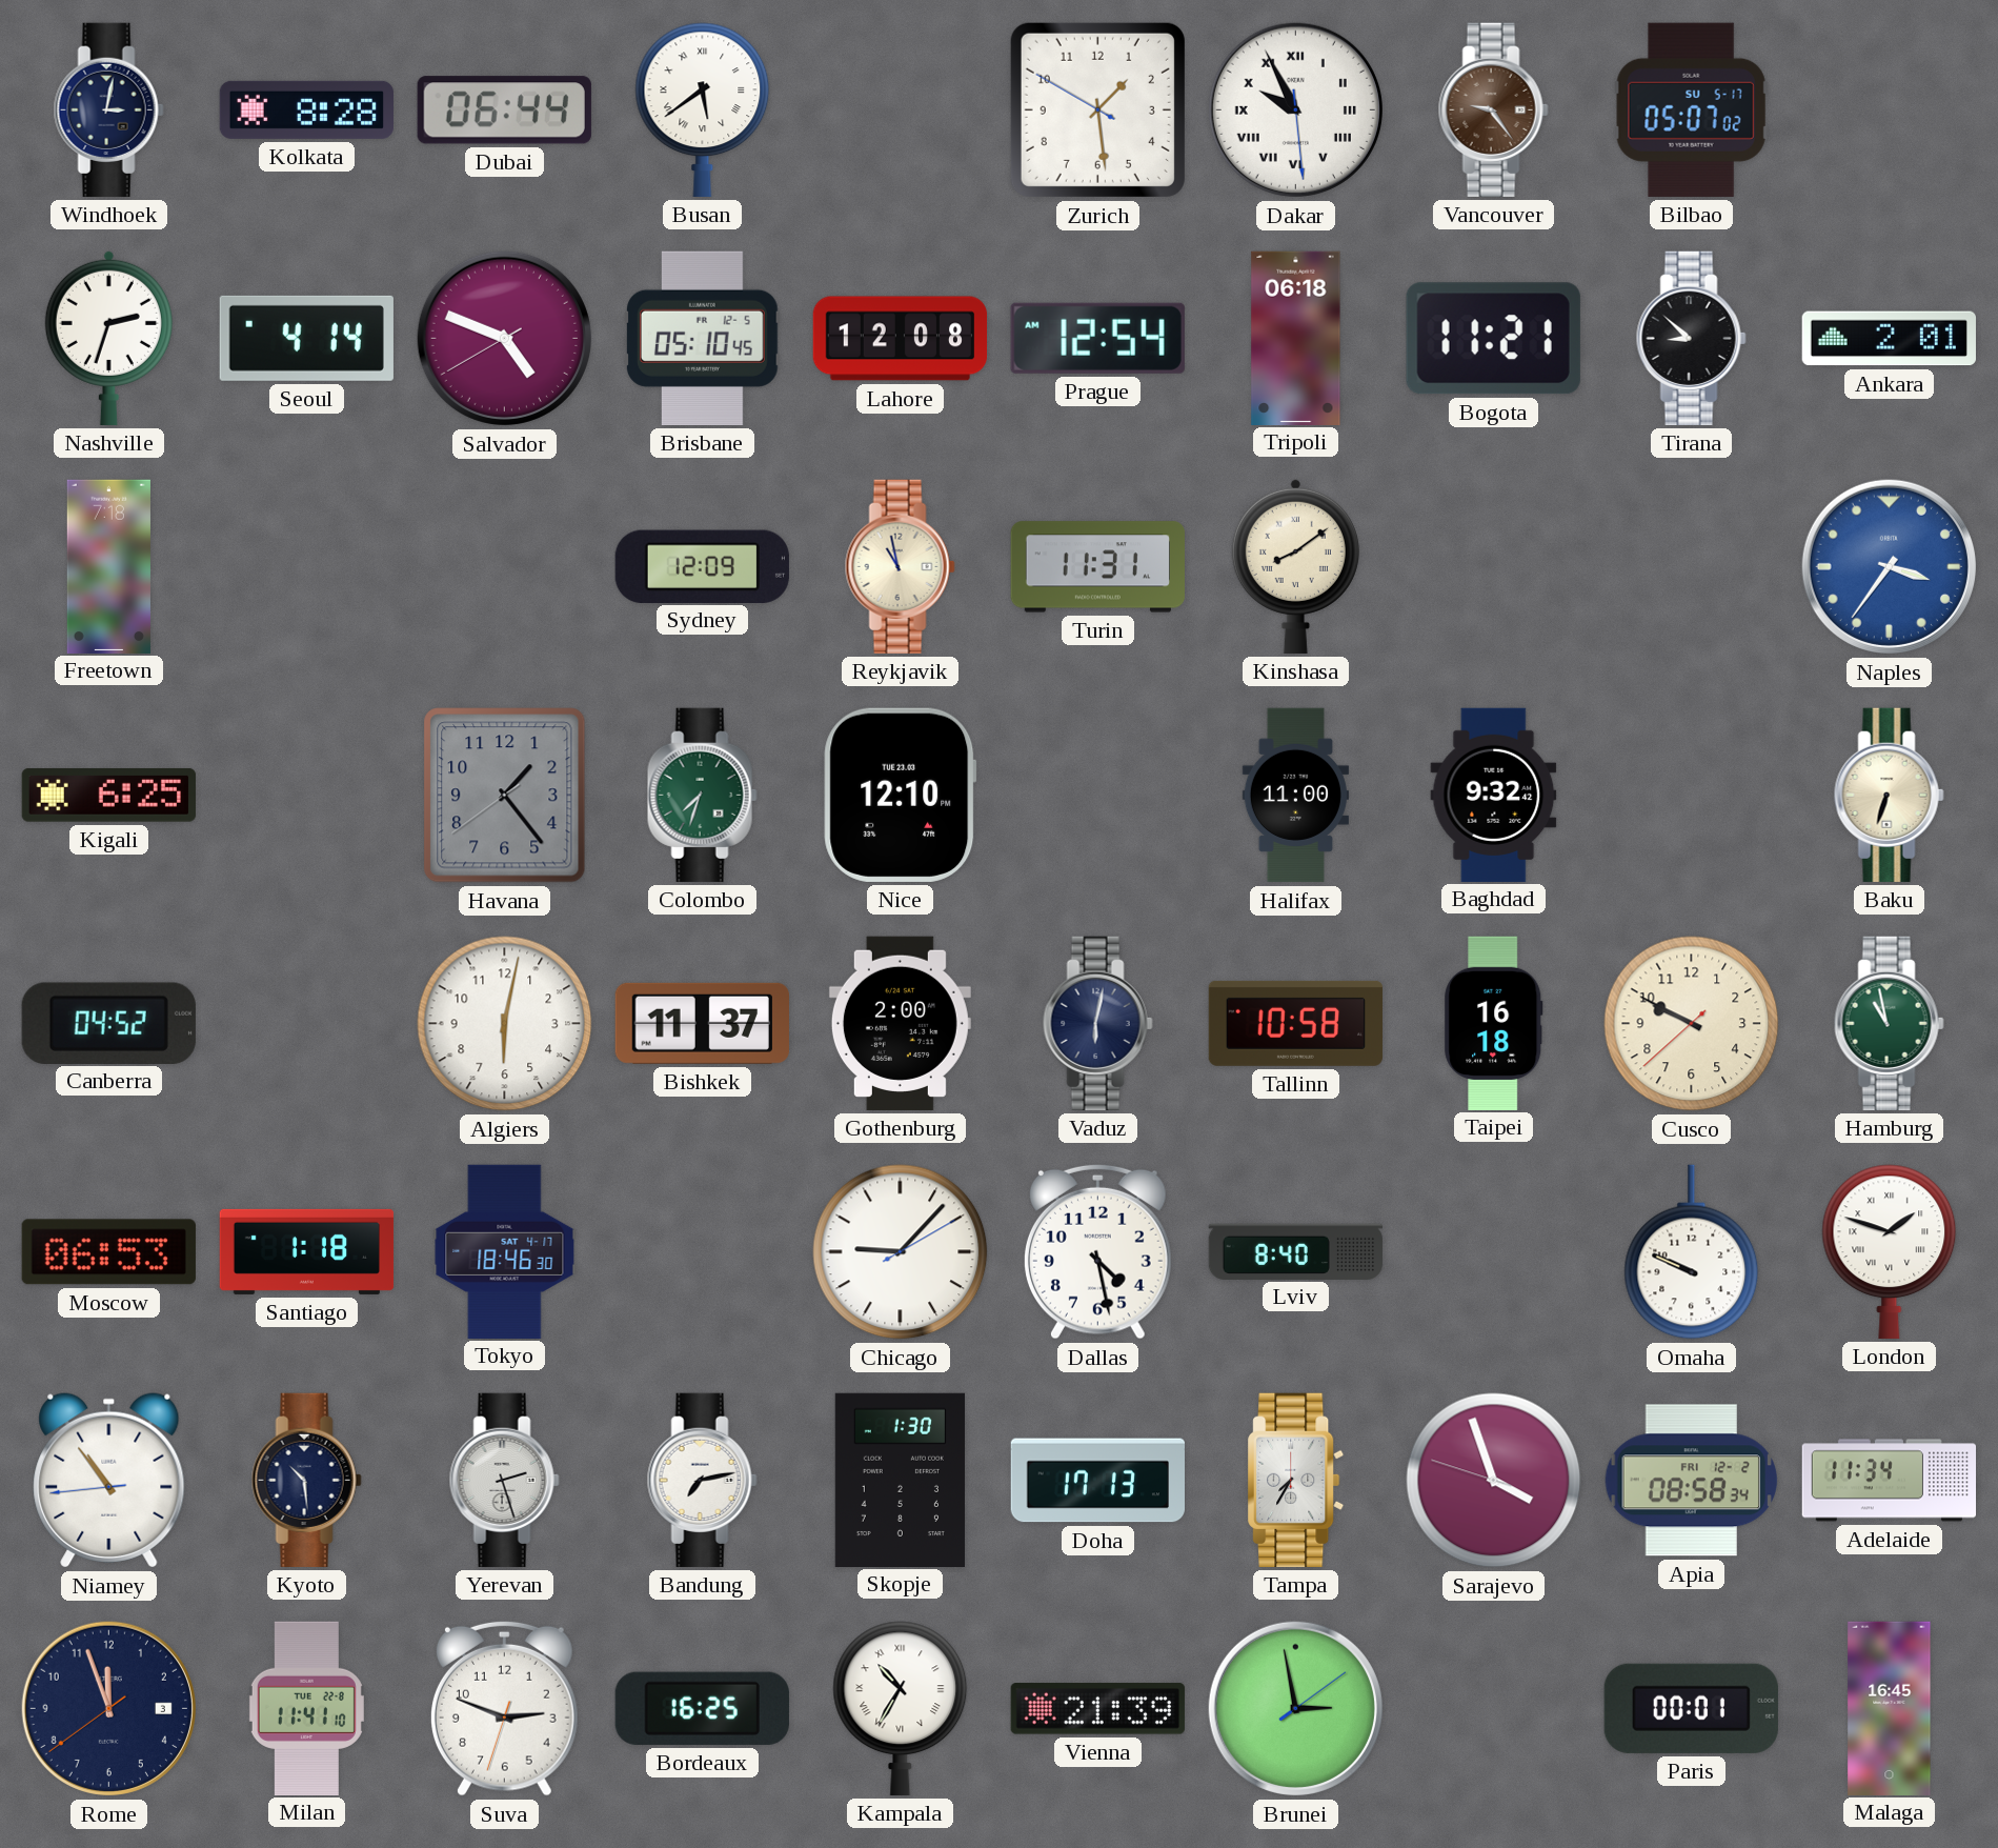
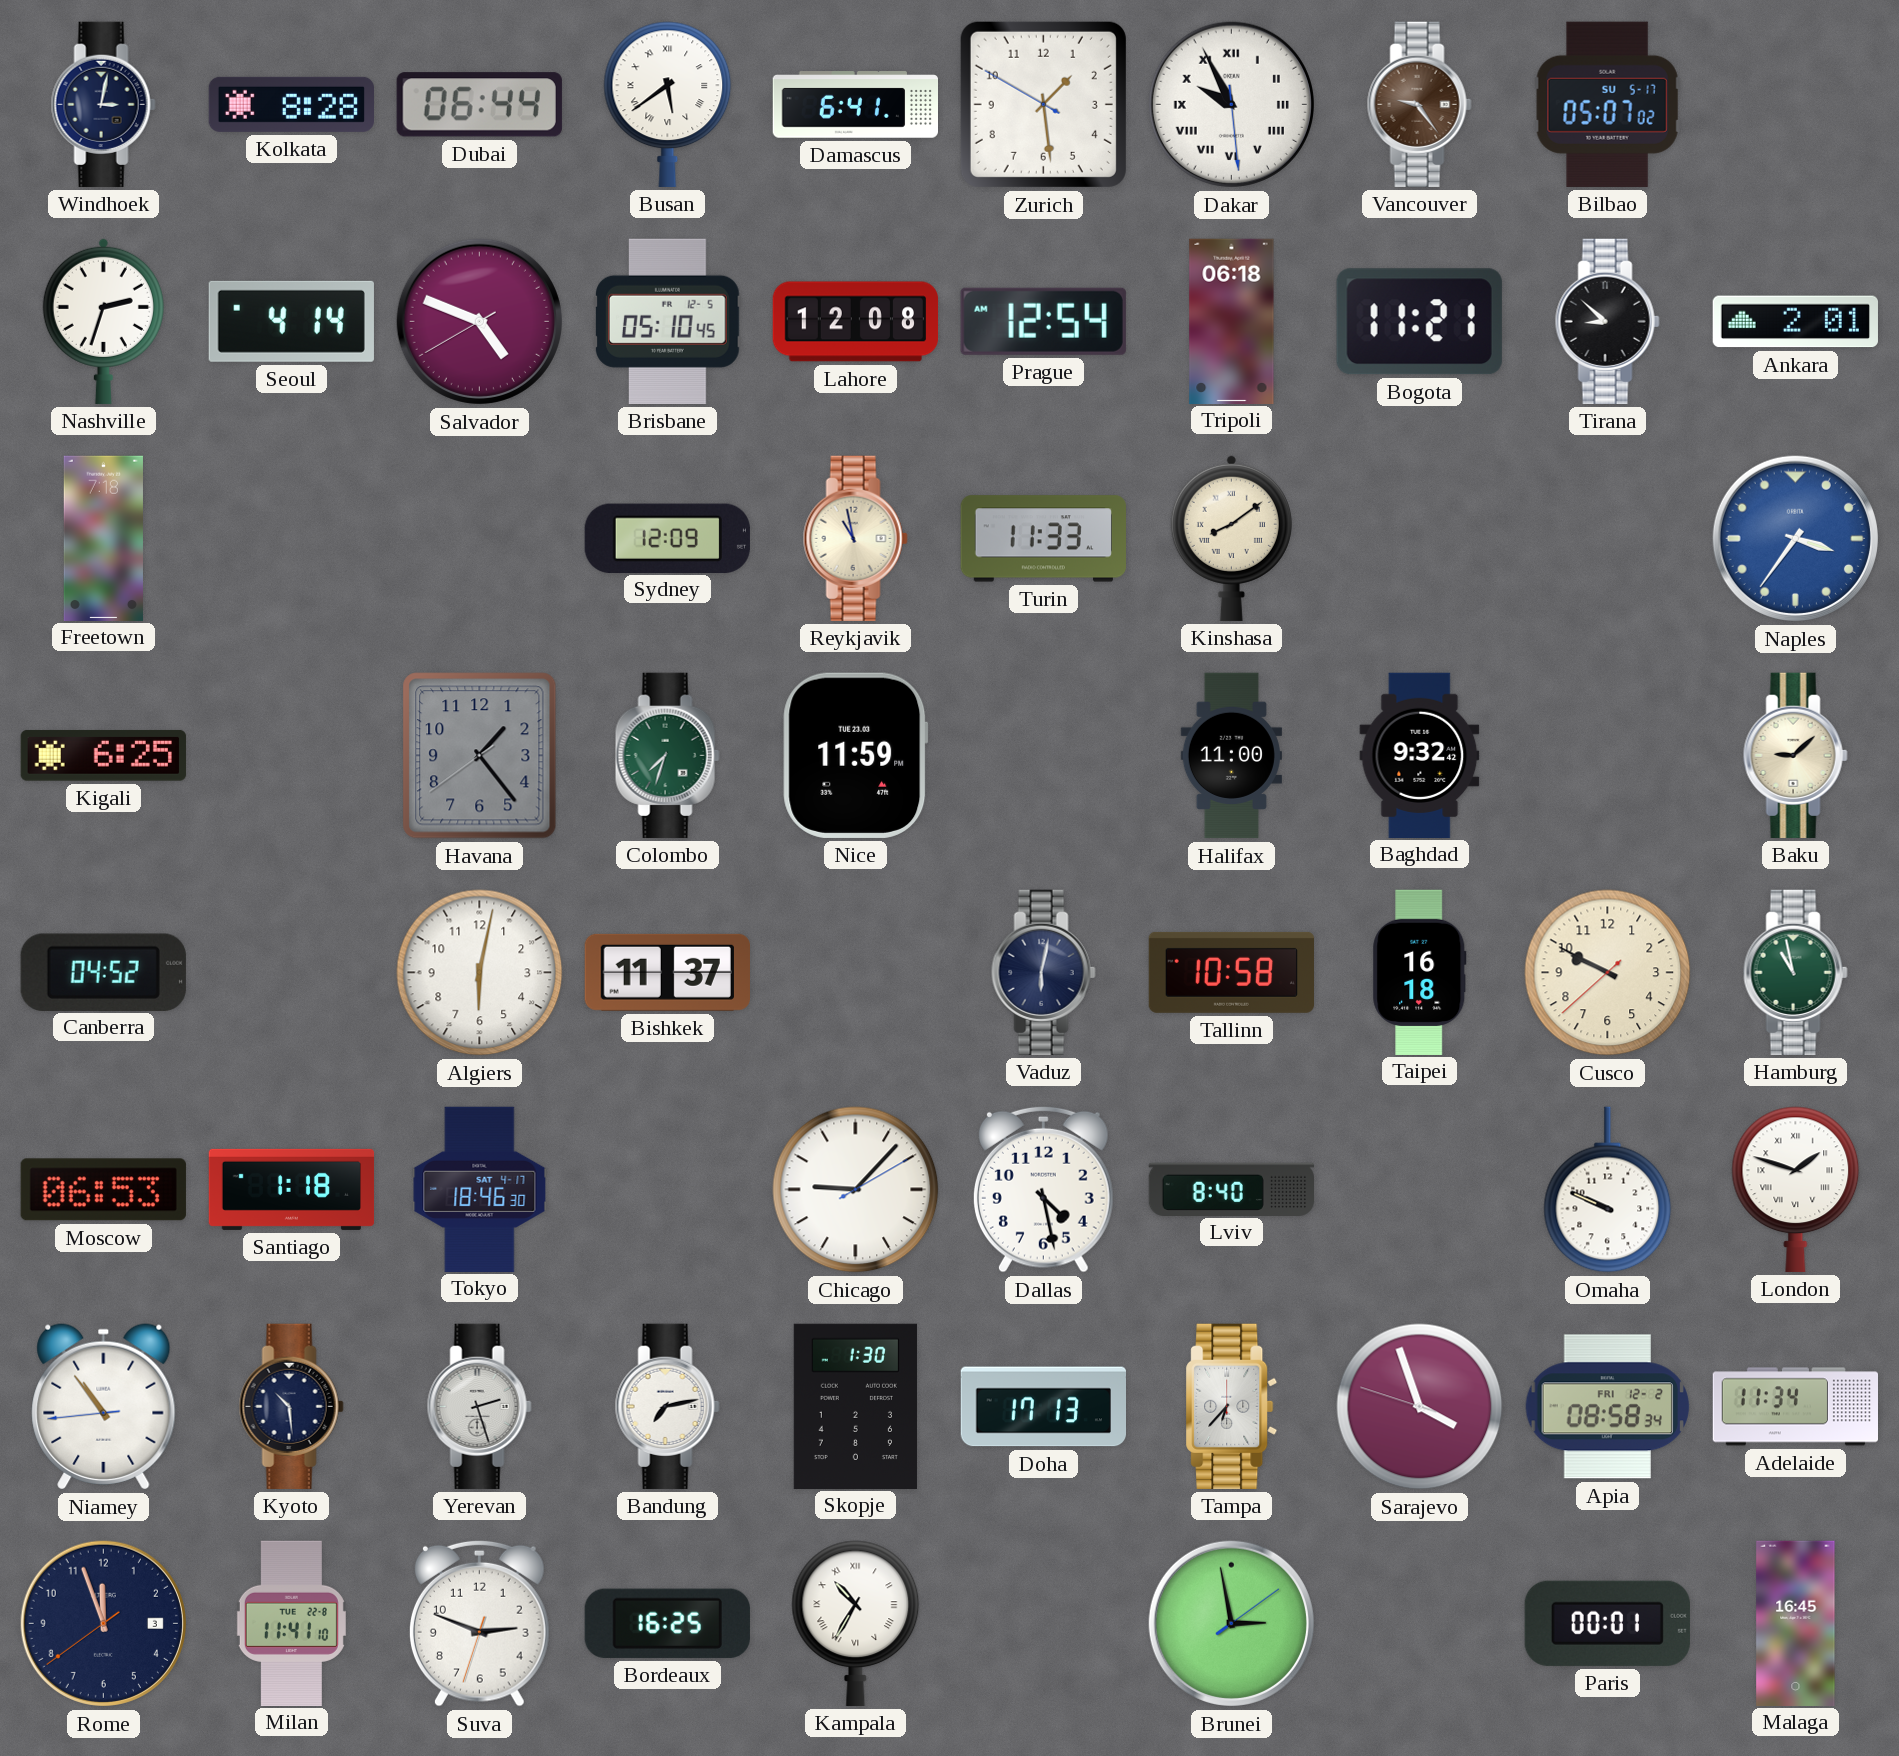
Damascus: none -> 6:41 (855, 105)
Turin: 11:31 -> 11:33 (1043, 539)
Nice: 12:10 -> 11:59 (856, 755)
Baku: 6:33 -> 9:08 (1795, 755)
Gothenburg: 2:00 -> none (900, 1023)
Tampa: 7:35 -> 6:37 (1232, 1406)
Vienna: 21:39 -> none (1097, 1709)
